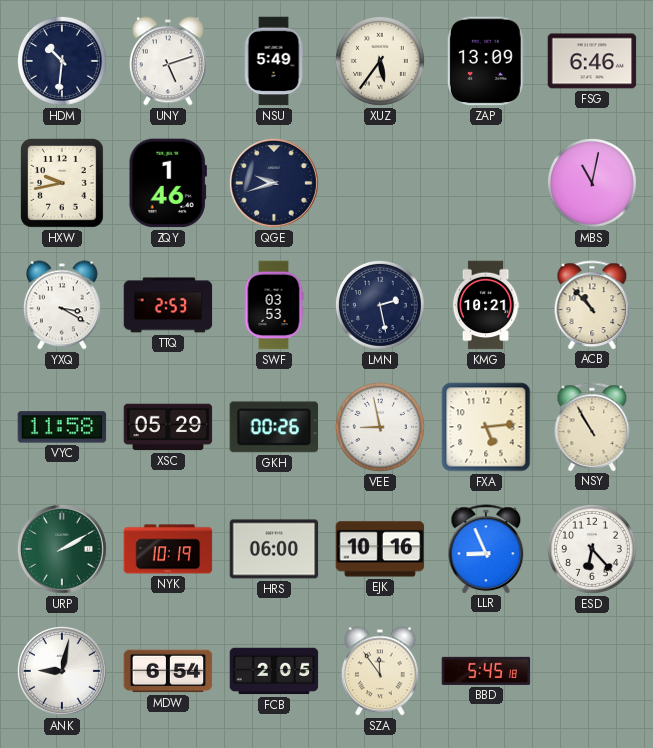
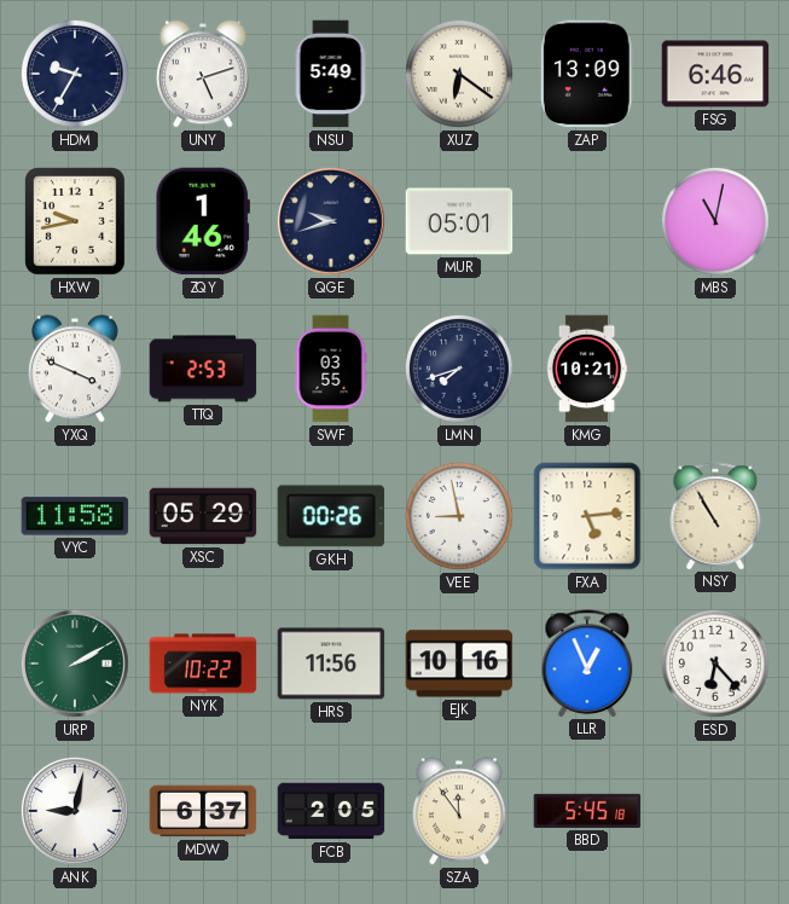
HDM: 10:31 -> 9:35 (75, 74)
XUZ: 5:36 -> 6:21 (459, 74)
MUR: none -> 05:01 (459, 221)
YXQ: 3:20 -> 3:49 (75, 369)
SWF: 03:53 -> 03:55 (331, 369)
LMN: 2:28 -> 7:42 (459, 369)
ACB: 10:53 -> none (592, 305)
NYK: 10:19 -> 10:22 (203, 663)
HRS: 06:00 -> 11:56 (331, 663)
LLR: 8:56 -> 12:56 (587, 663)
MDW: 6:54 -> 6:37 (203, 811)
